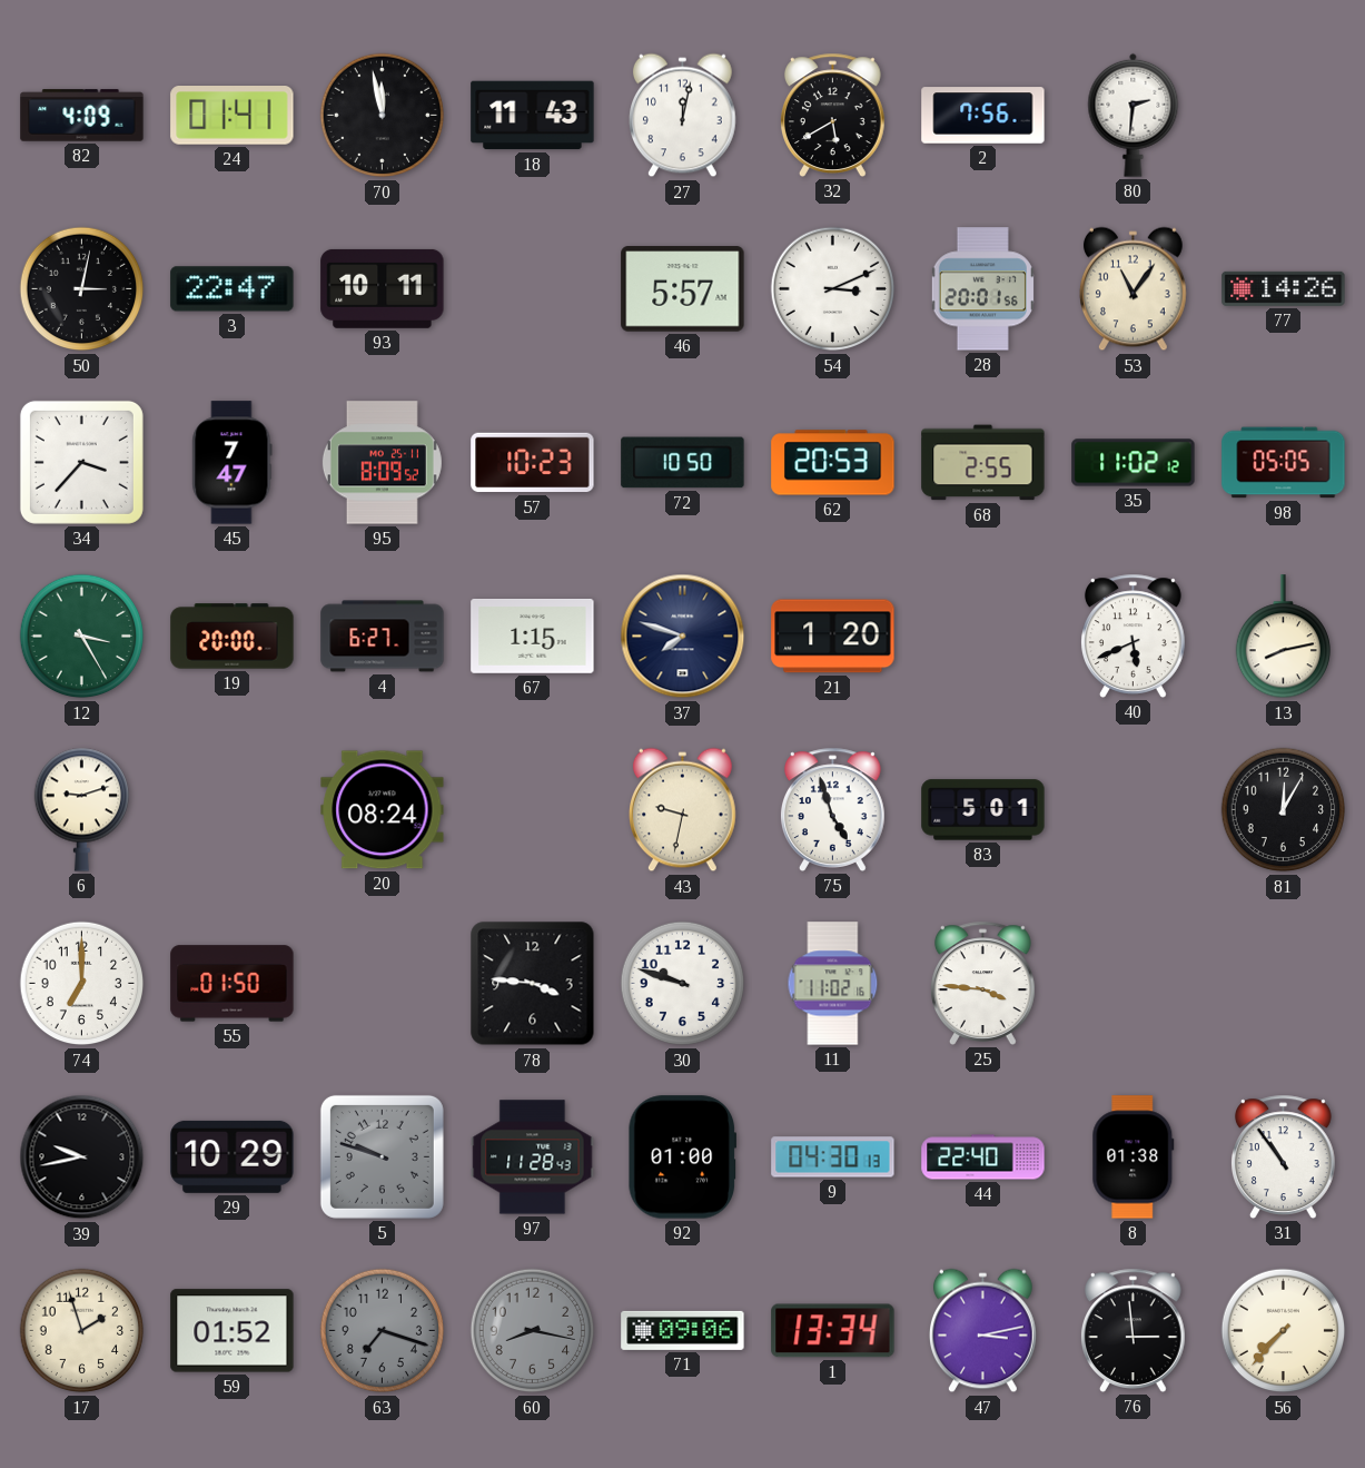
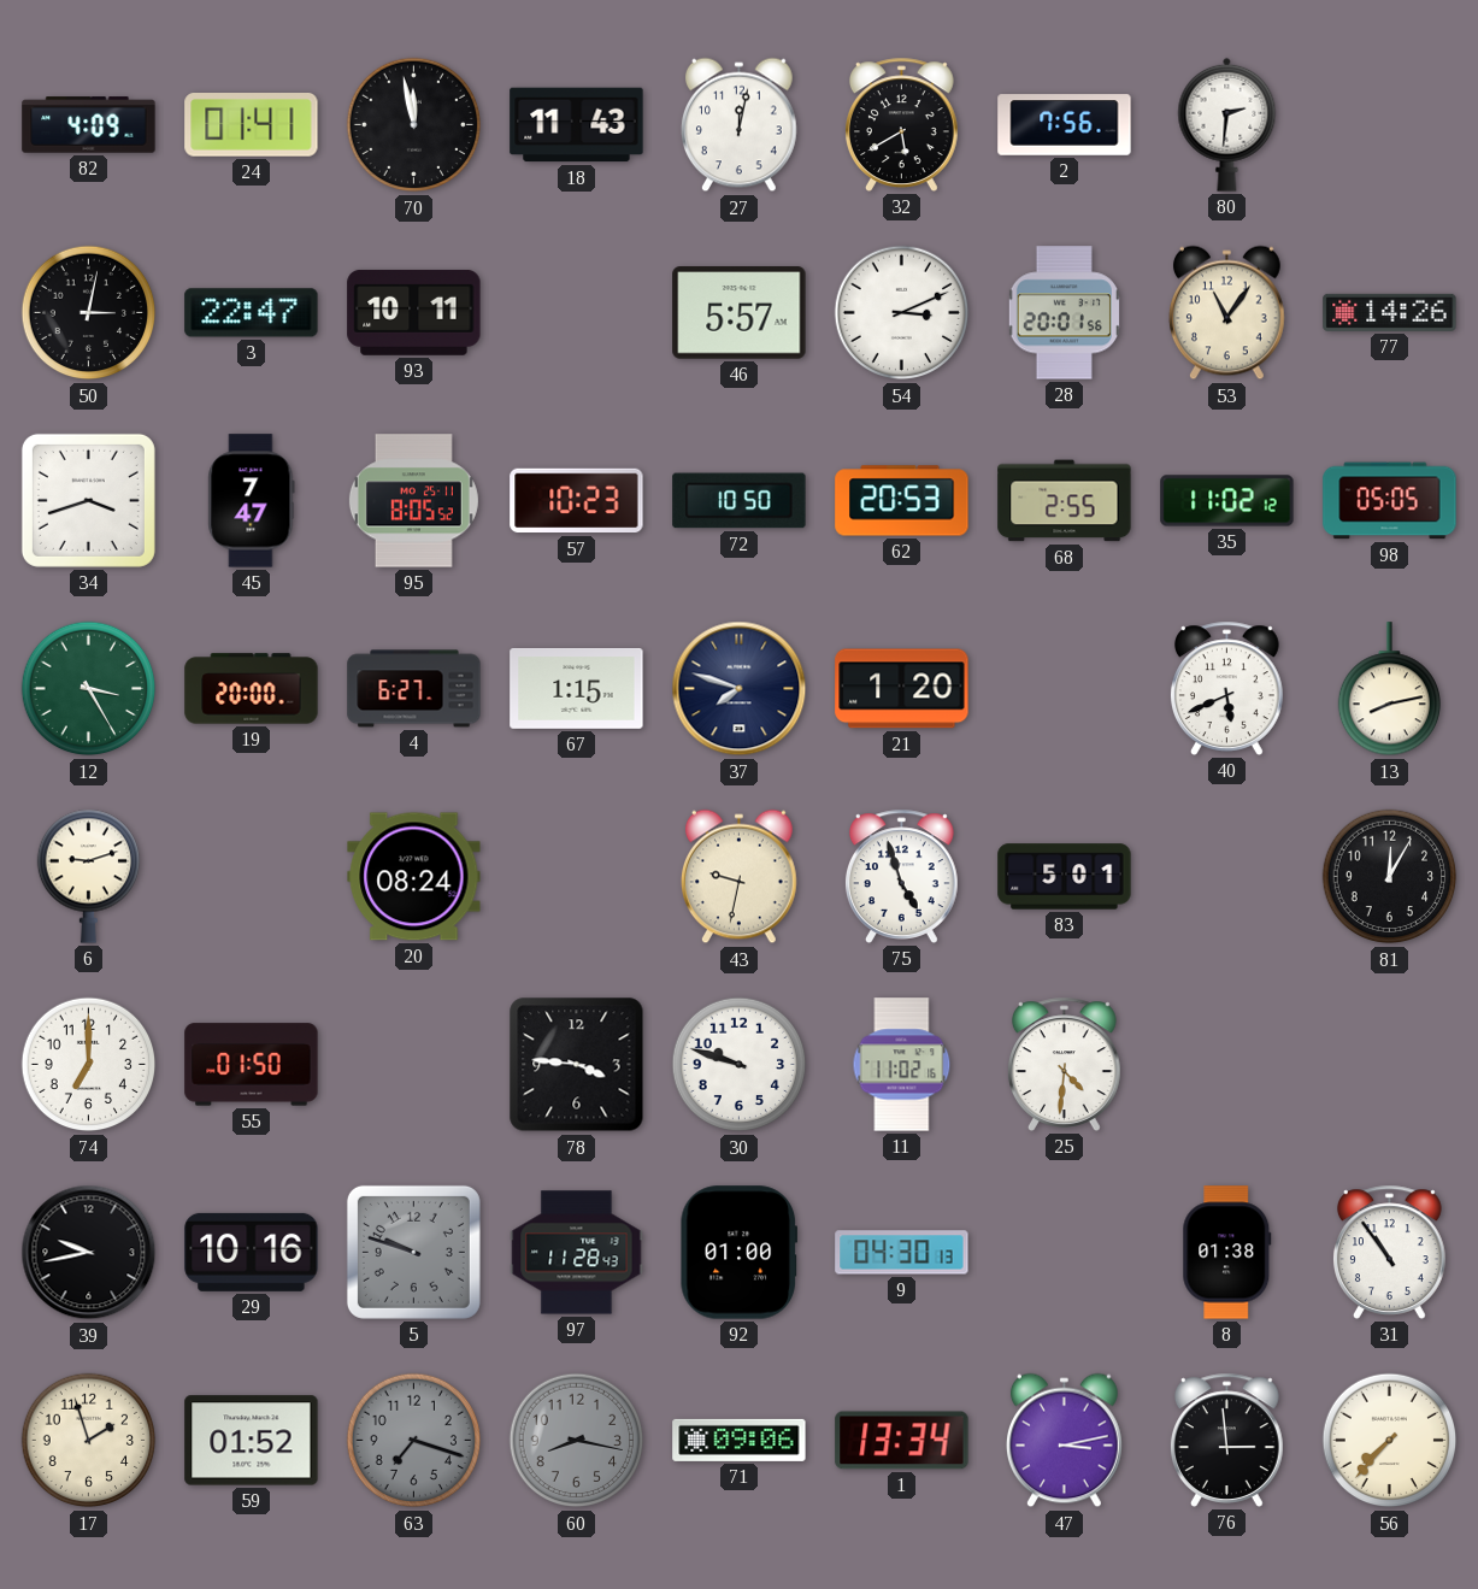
34: 3:37 -> 3:42 (88, 500)
95: 8:09 -> 8:05 (413, 501)
25: 3:46 -> 4:31 (1064, 1064)
29: 10:29 -> 10:16 (252, 1252)
44: 22:40 -> none (983, 1157)
